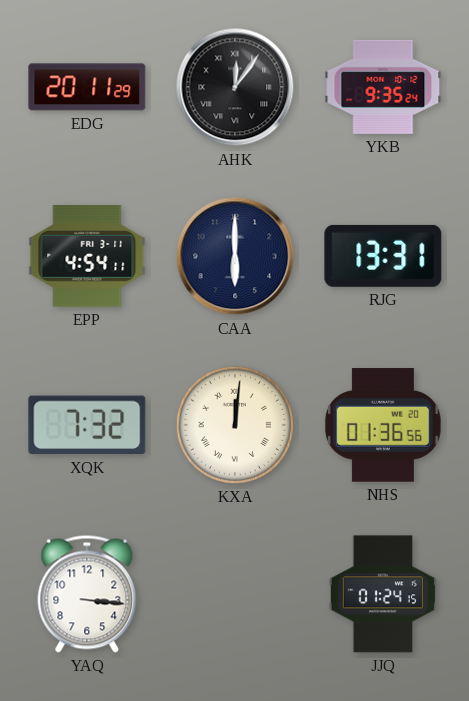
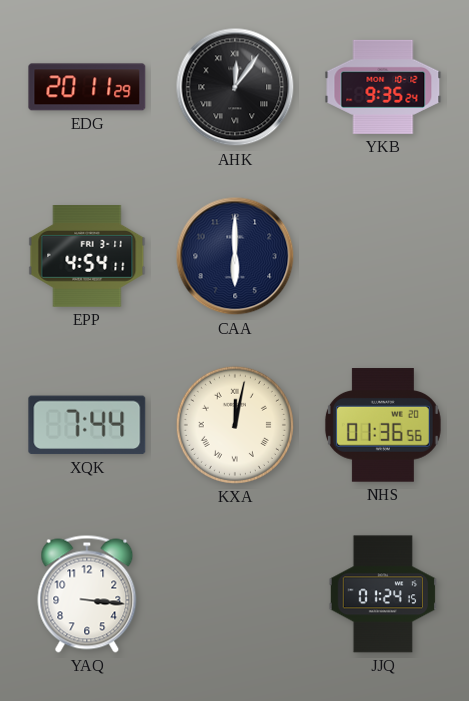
RJG: 13:31 -> none (383, 256)
XQK: 7:32 -> 7:44 (87, 425)
KXA: 12:01 -> 12:02 (235, 425)
